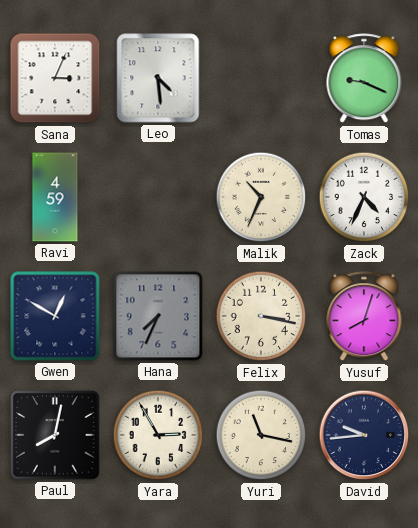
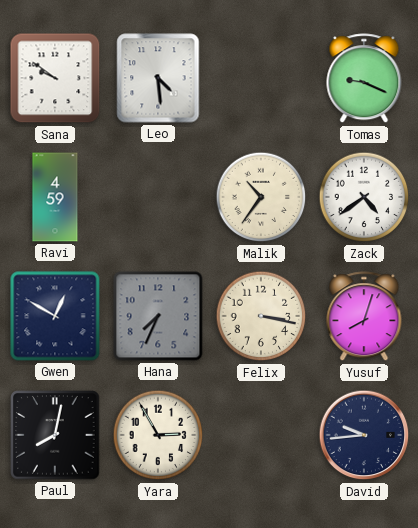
Sana: 3:04 -> 9:51 (55, 78)
Malik: 10:34 -> 10:36 (261, 197)
Zack: 4:34 -> 4:39 (364, 197)
Yuri: 11:17 -> none (261, 435)
